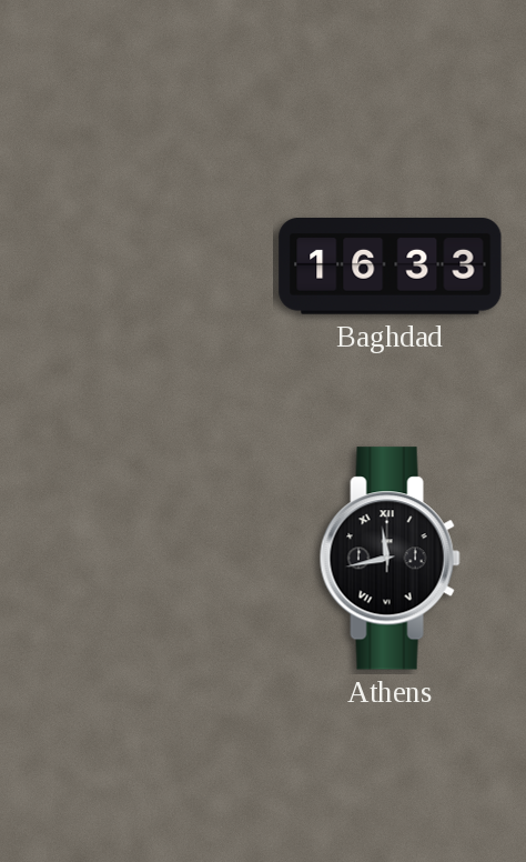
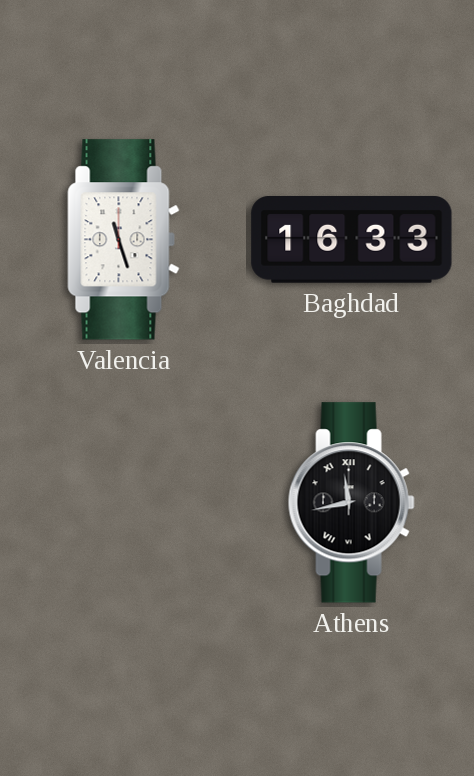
Valencia: none -> 11:27 (124, 240)
